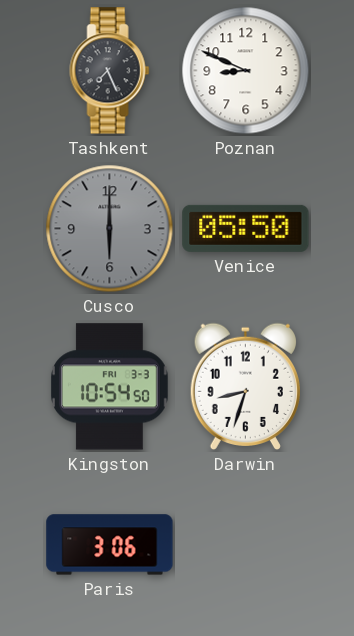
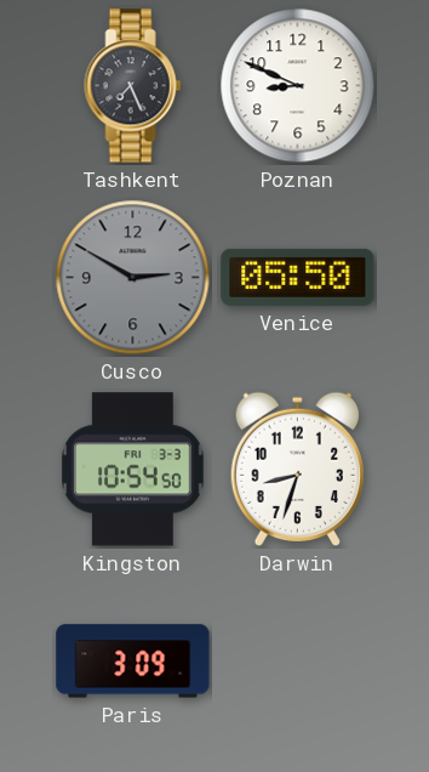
Cusco: 6:00 -> 2:50 (133, 278)
Paris: 3:06 -> 3:09 (133, 662)
